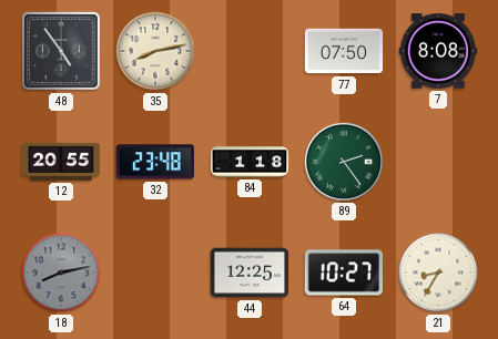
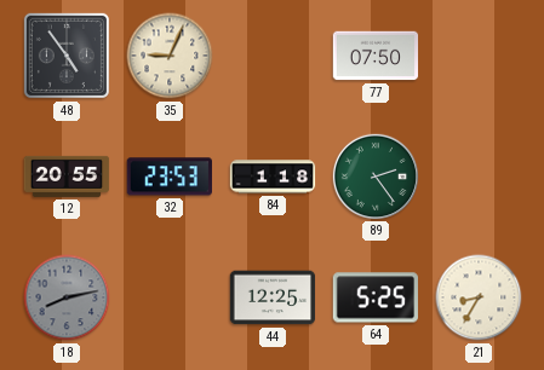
35: 8:13 -> 9:04 (170, 56)
7: 8:08 -> none (438, 51)
32: 23:48 -> 23:53 (170, 177)
64: 10:27 -> 5:25 (374, 297)
